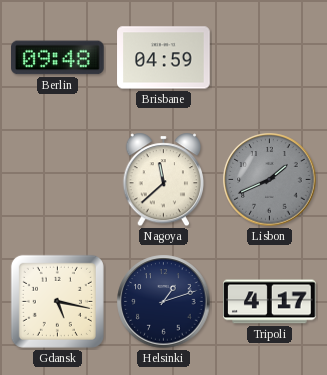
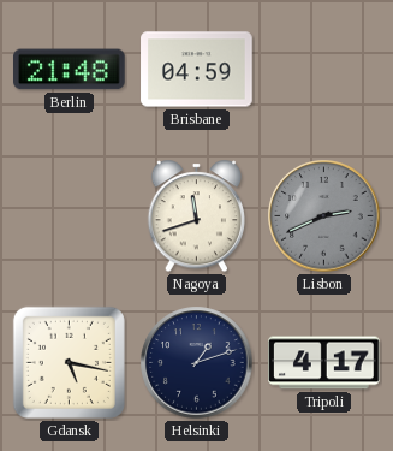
Berlin: 09:48 -> 21:48 (70, 70)
Nagoya: 11:38 -> 11:42 (197, 216)
Lisbon: 1:41 -> 2:41 (324, 216)
